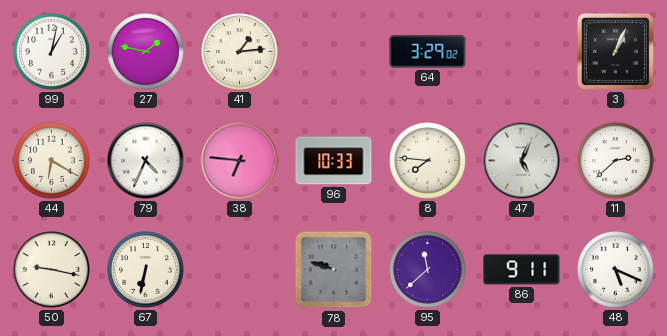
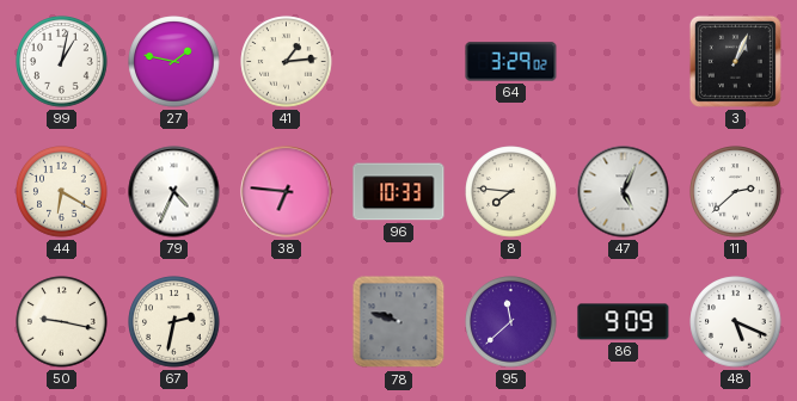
67: 6:32 -> 2:32 (174, 322)
86: 9:11 -> 9:09 (624, 322)
